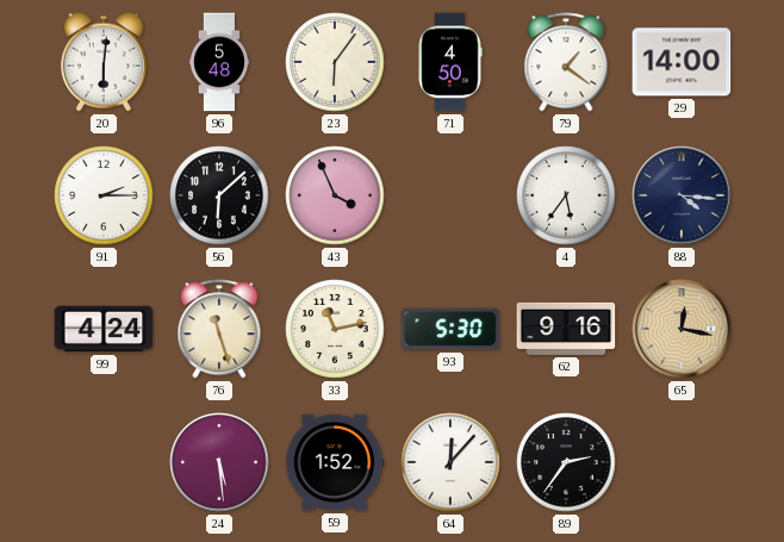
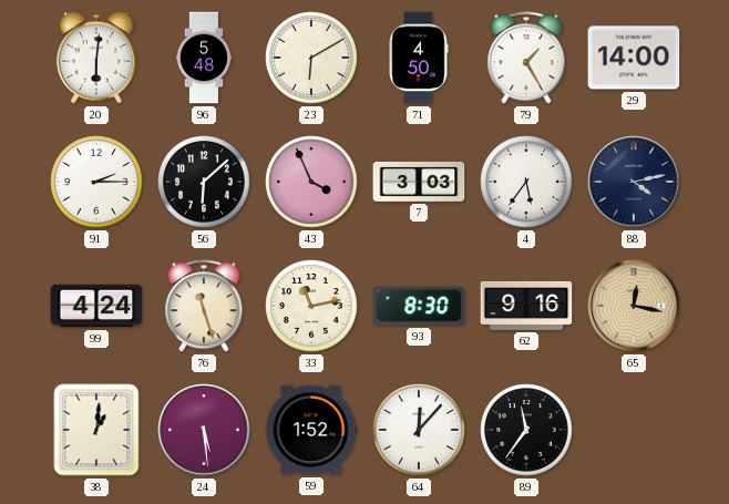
23: 6:06 -> 6:10 (311, 58)
79: 1:21 -> 1:25 (526, 58)
7: none -> 3:03 (419, 182)
88: 4:16 -> 4:13 (634, 182)
93: 5:30 -> 8:30 (419, 306)
38: none -> 1:01 (96, 430)
89: 2:36 -> 11:36 (526, 430)
